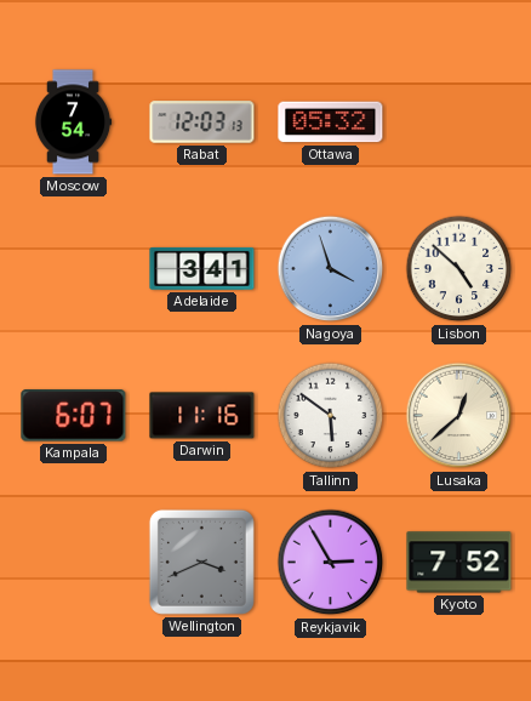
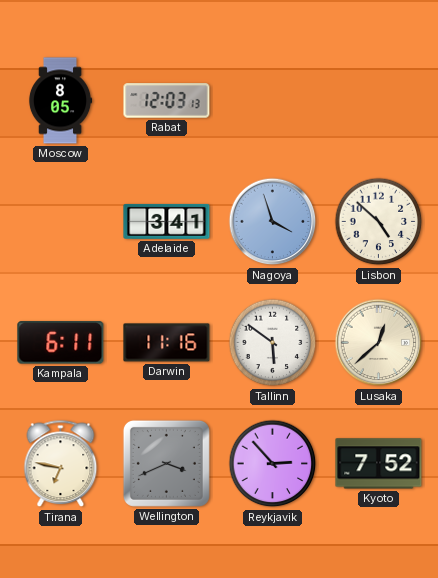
Moscow: 7:54 -> 8:05 (60, 101)
Ottawa: 05:32 -> none (331, 122)
Kampala: 6:07 -> 6:11 (61, 343)
Tirana: none -> 6:47 (61, 464)
Reykjavik: 2:55 -> 2:53 (273, 464)
